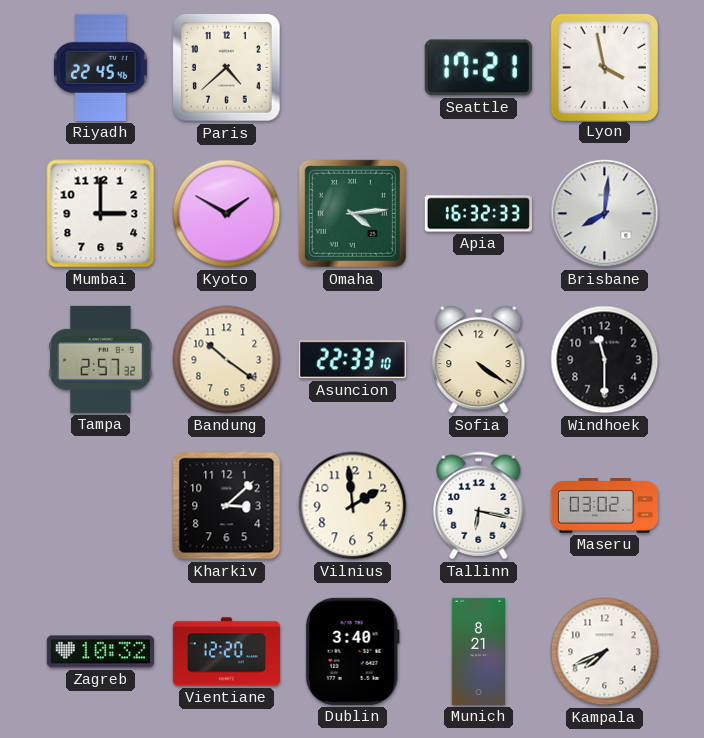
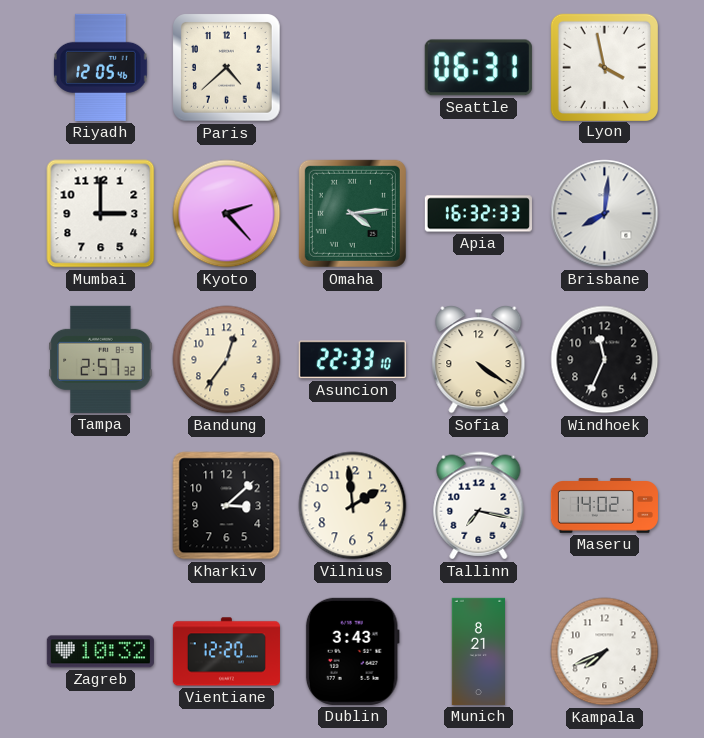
Riyadh: 22:45 -> 12:05 (101, 67)
Seattle: 17:21 -> 06:31 (478, 68)
Kyoto: 1:50 -> 2:23 (227, 214)
Bandung: 10:21 -> 12:36 (227, 360)
Windhoek: 11:30 -> 11:34 (605, 360)
Tallinn: 6:17 -> 7:17 (479, 506)
Maseru: 03:02 -> 14:02 (604, 506)
Dublin: 3:40 -> 3:43 (352, 651)
